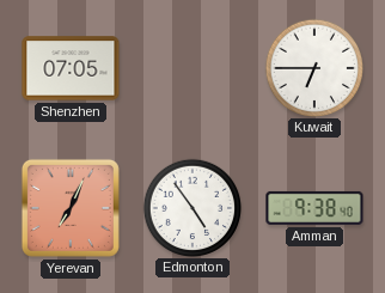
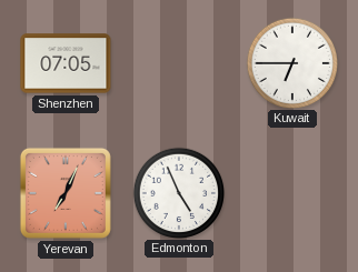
Edmonton: 4:54 -> 4:56 (178, 192)
Amman: 9:38 -> none (314, 208)
